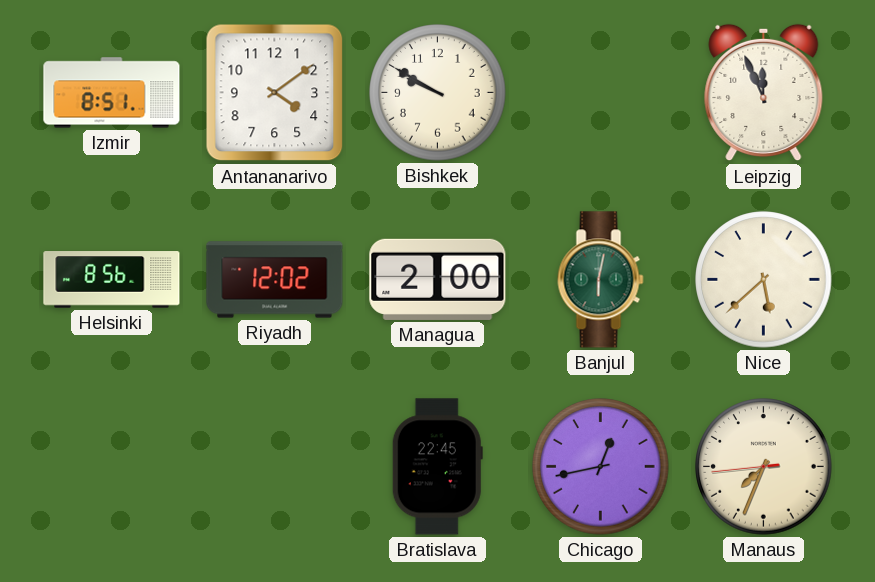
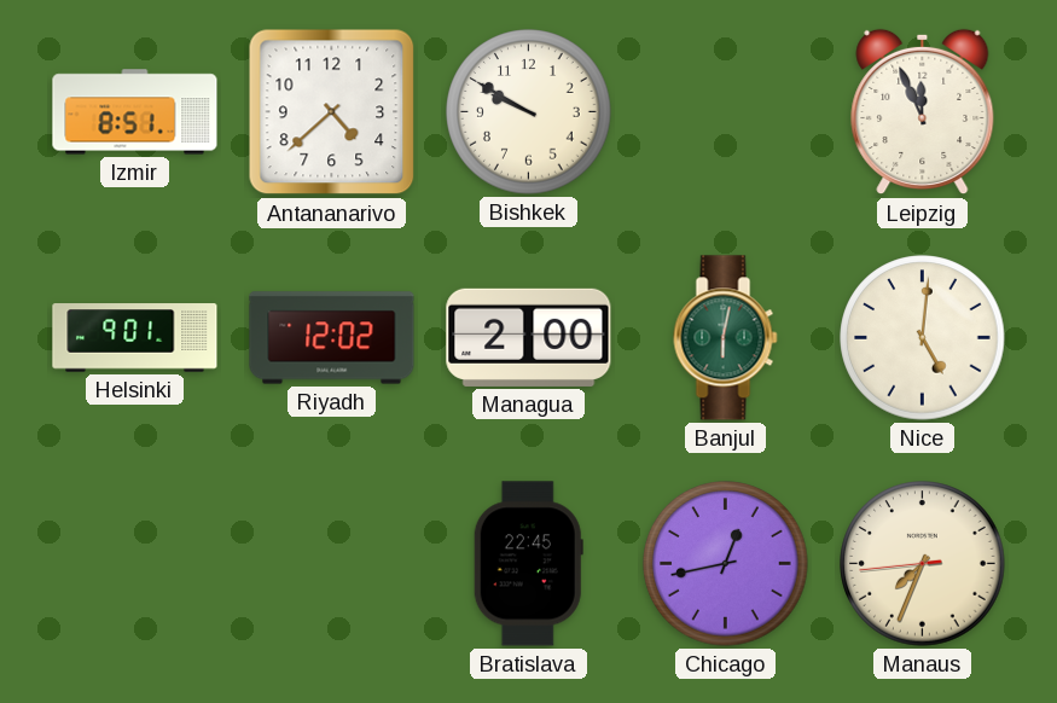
Antananarivo: 4:09 -> 4:38 (332, 112)
Helsinki: 8:56 -> 9:01 (135, 338)
Nice: 5:38 -> 5:01 (923, 338)
